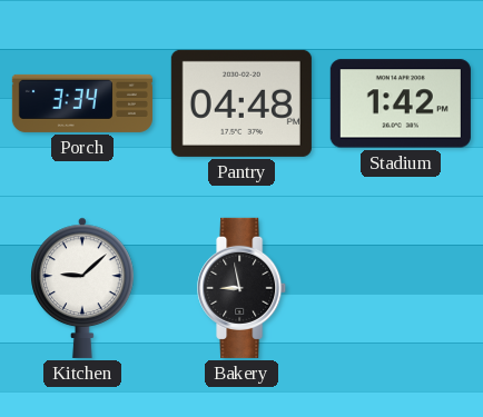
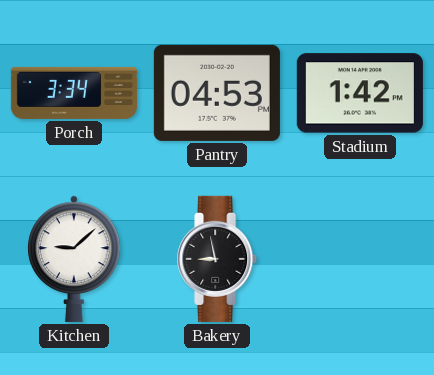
Pantry: 04:48 -> 04:53 (217, 93)
